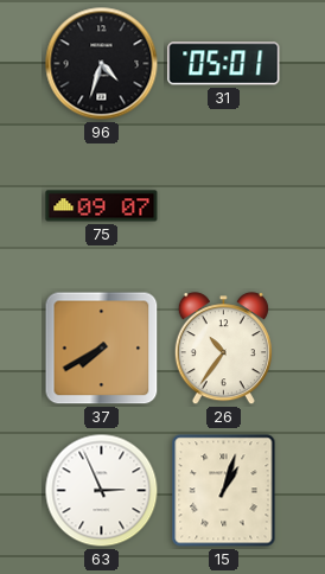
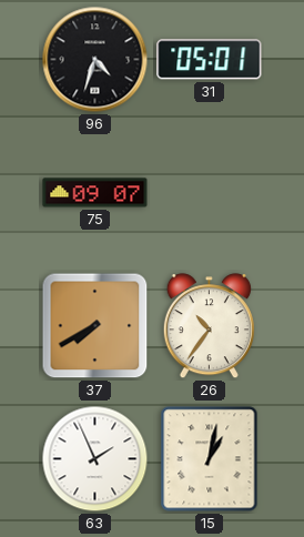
63: 2:56 -> 1:56 (95, 459)
15: 1:03 -> 1:02 (210, 459)
